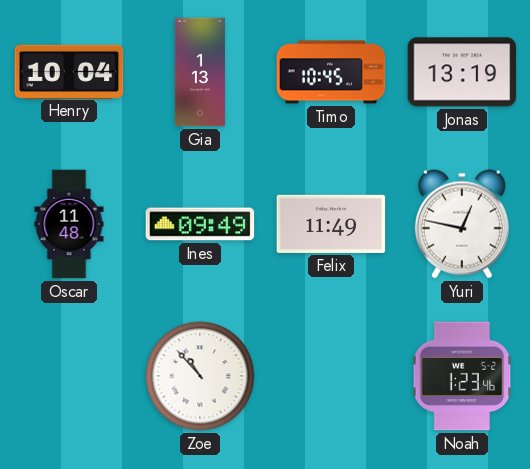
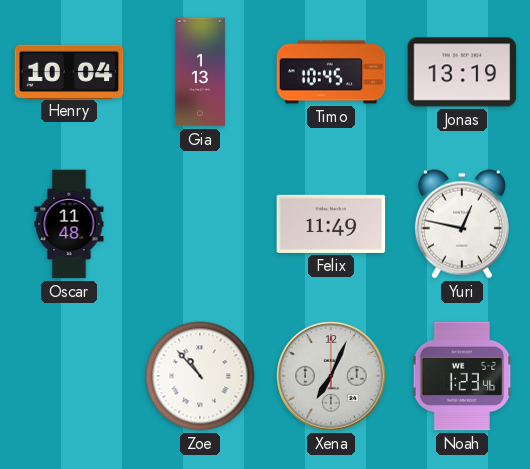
Ines: 09:49 -> none (200, 224)
Xena: none -> 7:04 (331, 376)
